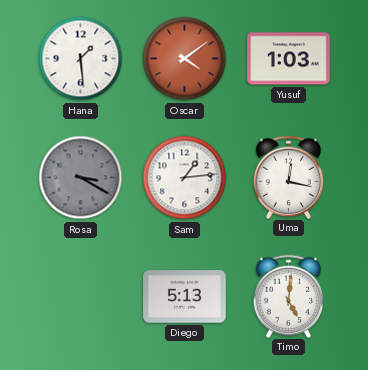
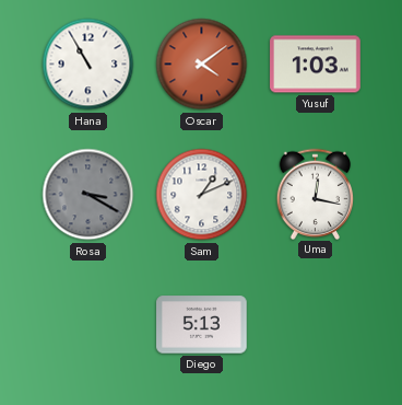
Hana: 1:29 -> 10:55 (88, 65)
Sam: 1:14 -> 1:11 (202, 195)
Timo: 5:01 -> none (289, 296)
